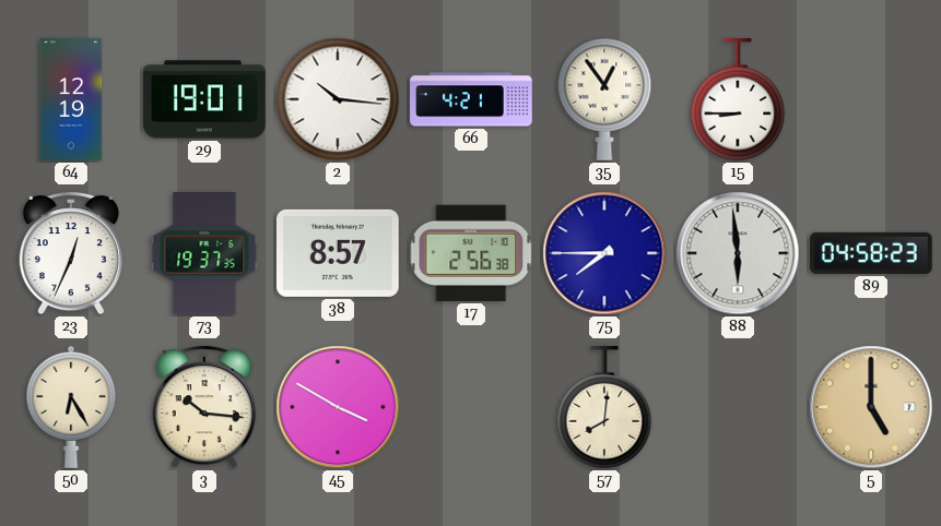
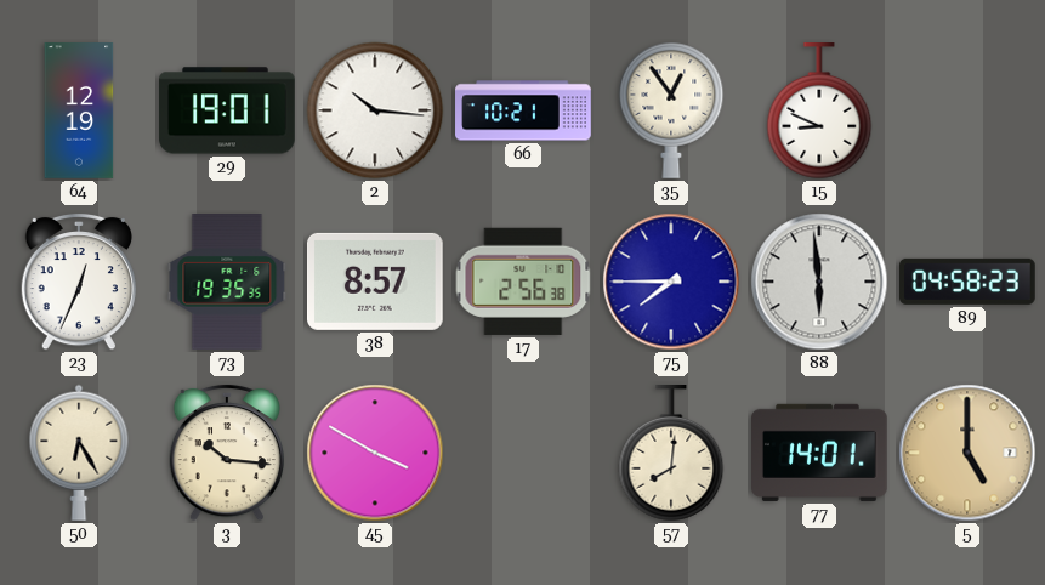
66: 4:21 -> 10:21 (523, 110)
15: 8:45 -> 8:49 (819, 112)
73: 19:37 -> 19:35 (227, 283)
77: none -> 14:01 (820, 453)
